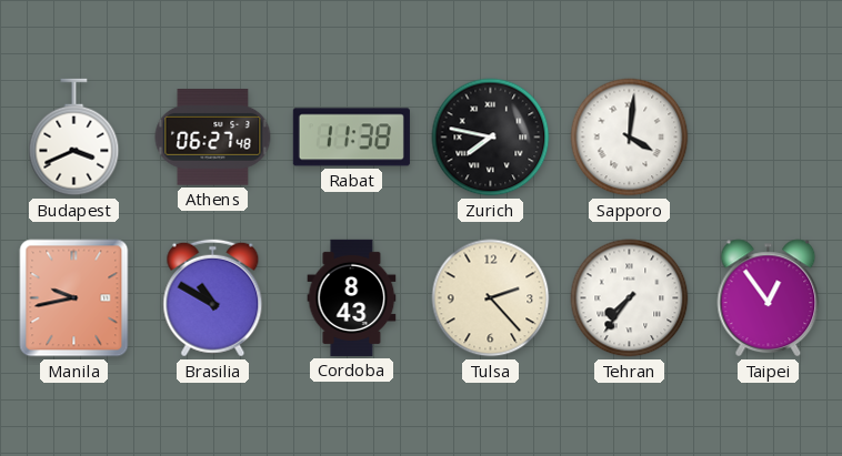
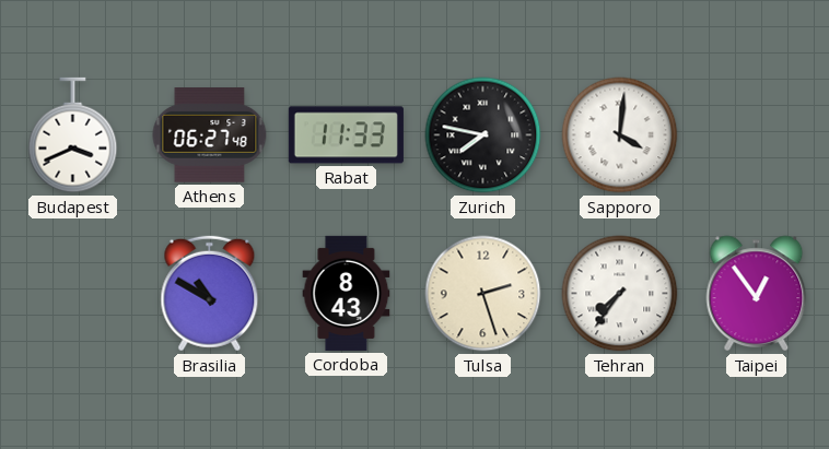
Rabat: 11:38 -> 11:33 (346, 135)
Manila: 9:43 -> none (74, 298)
Tulsa: 2:23 -> 2:27 (483, 294)
